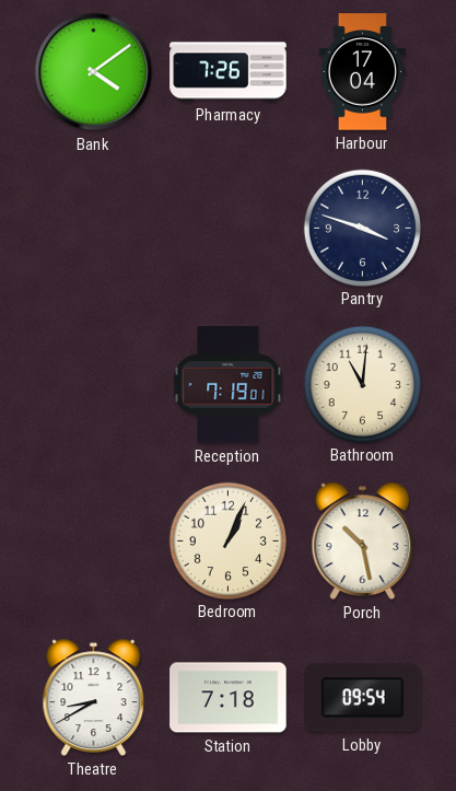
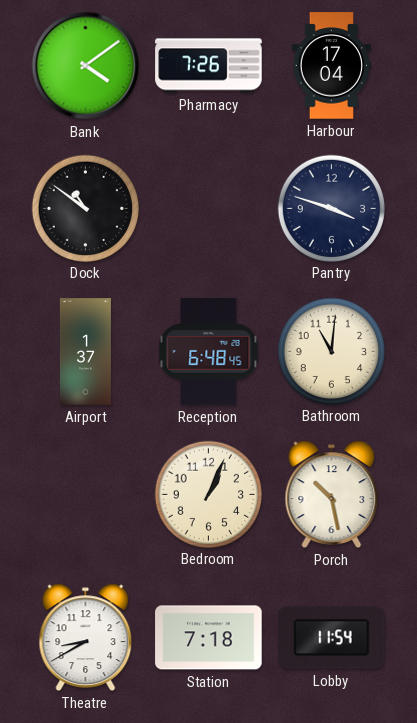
Dock: none -> 10:51 (85, 208)
Airport: none -> 1:37 (85, 352)
Reception: 7:19 -> 6:48 (209, 352)
Lobby: 09:54 -> 11:54 (332, 638)
